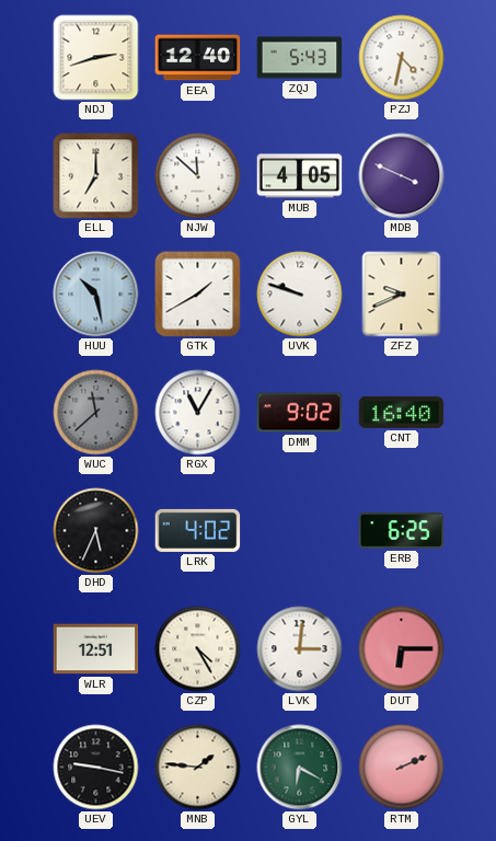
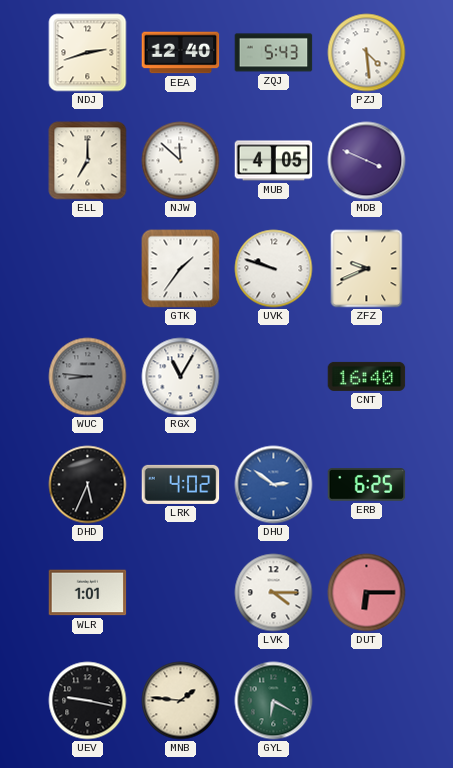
PZJ: 4:32 -> 4:29 (367, 53)
HUU: 10:28 -> none (96, 295)
GTK: 1:40 -> 1:36 (181, 269)
WUC: 11:38 -> 8:46 (88, 377)
DMM: 9:02 -> none (300, 413)
DHU: none -> 2:51 (274, 485)
WLR: 12:51 -> 1:01 (88, 593)
CZP: 4:25 -> none (198, 649)
LVK: 3:01 -> 4:15 (274, 593)
RTM: 2:11 -> none (402, 768)
